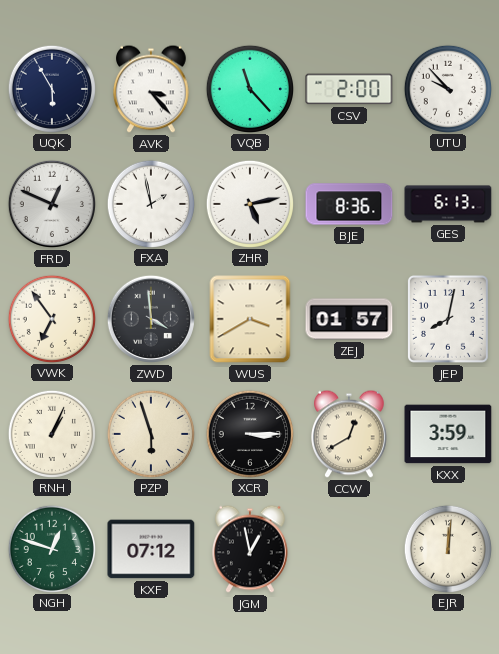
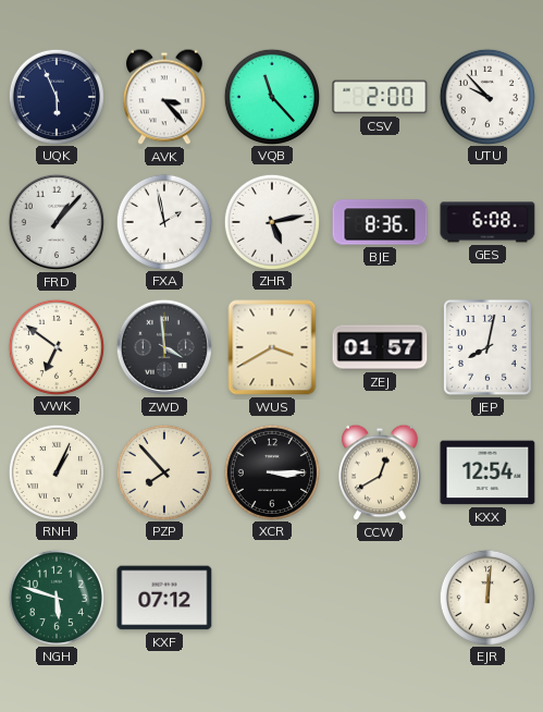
UQK: 5:55 -> 5:56 (55, 96)
FRD: 12:49 -> 1:07 (57, 222)
GES: 6:13 -> 6:08 (488, 222)
VWK: 6:54 -> 6:51 (55, 346)
PZP: 5:57 -> 7:53 (163, 471)
KXX: 3:59 -> 12:54 (488, 472)
NGH: 12:48 -> 5:48 (55, 597)
JGM: 12:58 -> none (250, 549)
